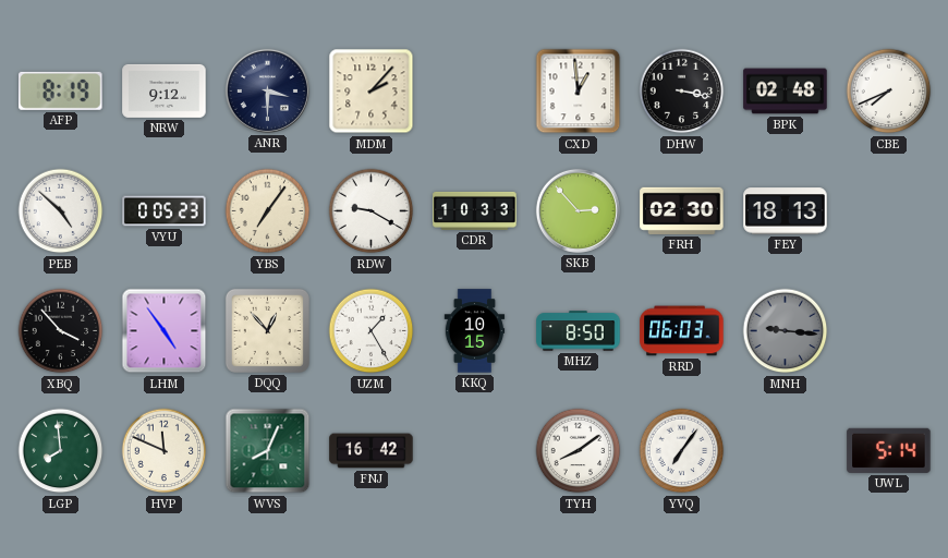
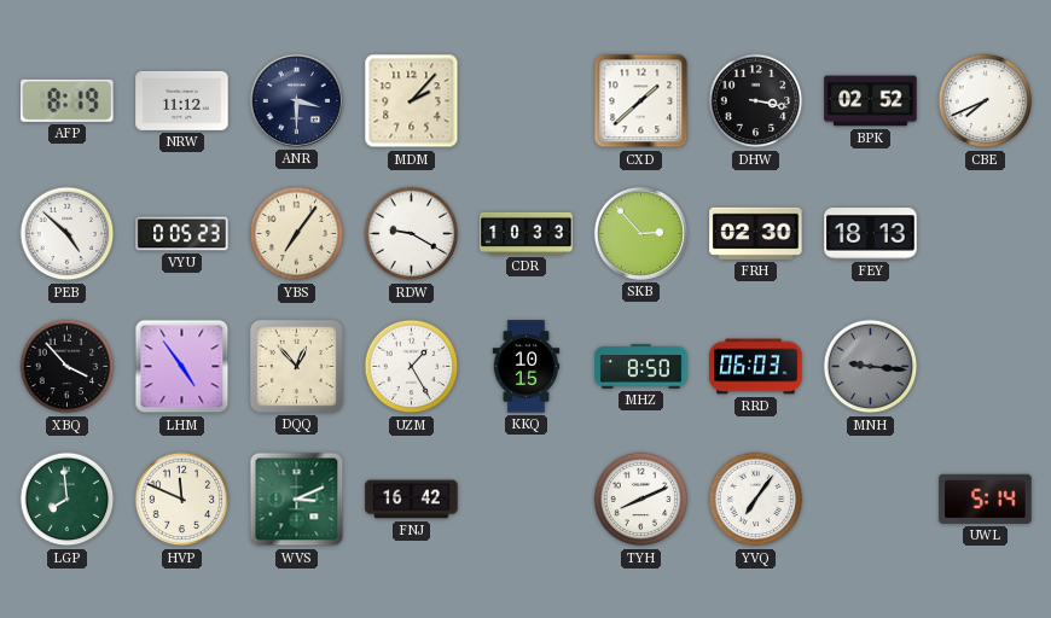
NRW: 9:12 -> 11:12 (182, 100)
CXD: 12:59 -> 1:38 (641, 101)
BPK: 02:48 -> 02:52 (871, 101)
WVS: 8:04 -> 3:11 (297, 500)
TYH: 8:09 -> 8:11 (641, 500)
